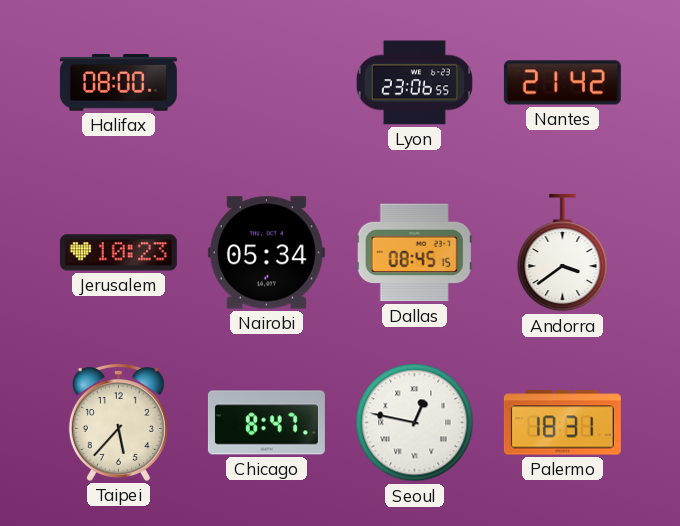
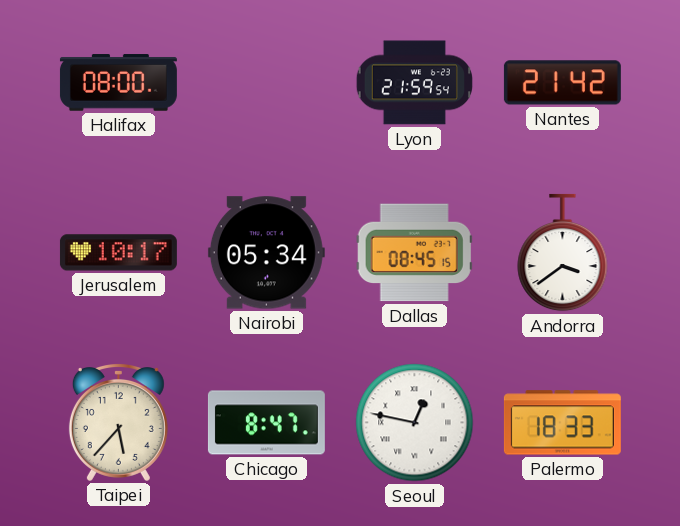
Lyon: 23:06 -> 21:59 (414, 83)
Jerusalem: 10:23 -> 10:17 (118, 253)
Palermo: 18:31 -> 18:33 (562, 423)
